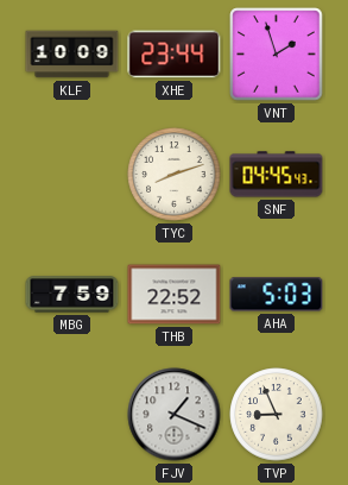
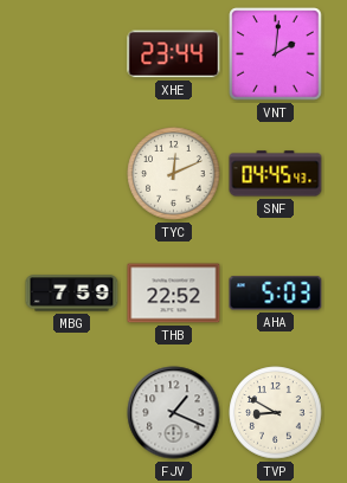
KLF: 10:09 -> none (72, 55)
VNT: 1:57 -> 2:01 (276, 54)
TYC: 8:12 -> 12:11 (174, 174)
TVP: 8:56 -> 8:50 (276, 413)
